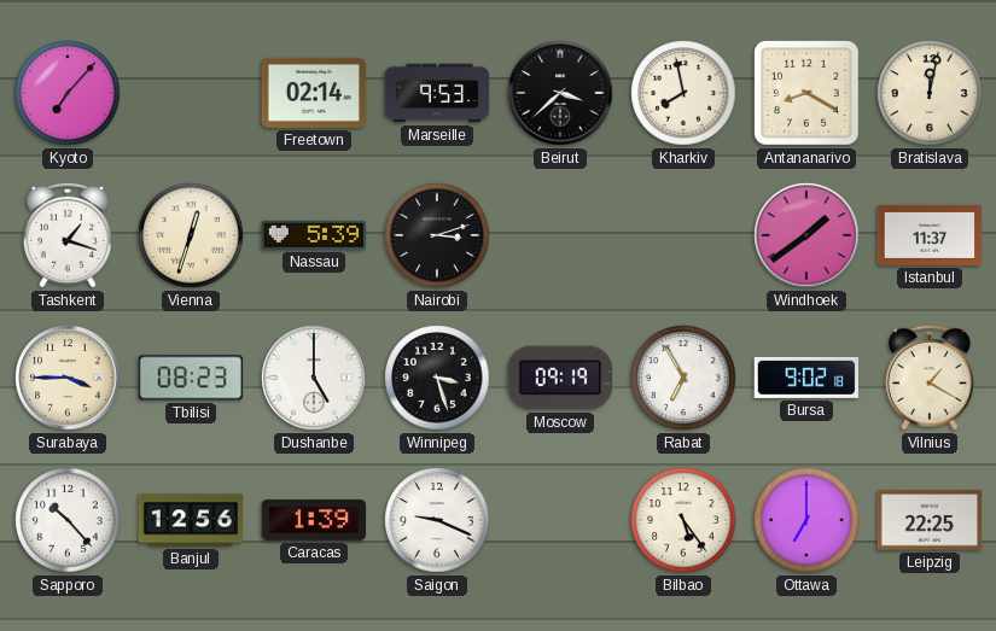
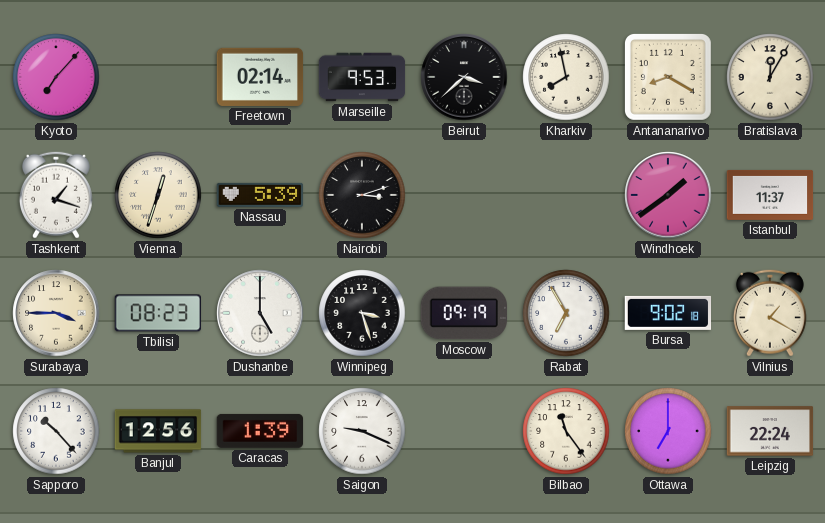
Bratislava: 12:02 -> 12:05 (770, 77)
Bilbao: 5:24 -> 11:24 (566, 431)
Leipzig: 22:25 -> 22:24 (770, 431)
